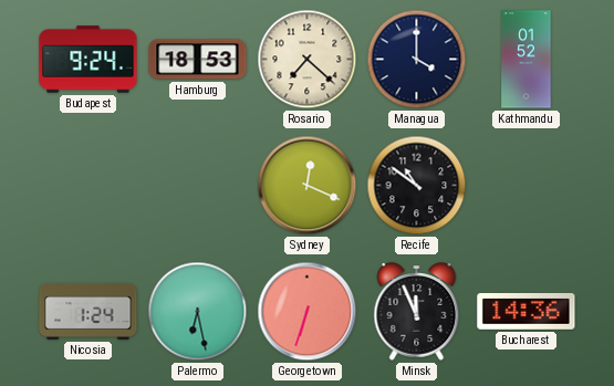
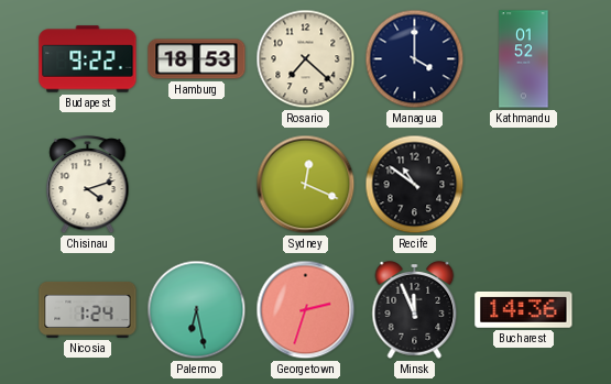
Budapest: 9:24 -> 9:22 (88, 59)
Chisinau: none -> 4:12 (88, 185)
Georgetown: 6:33 -> 2:33 (306, 310)
